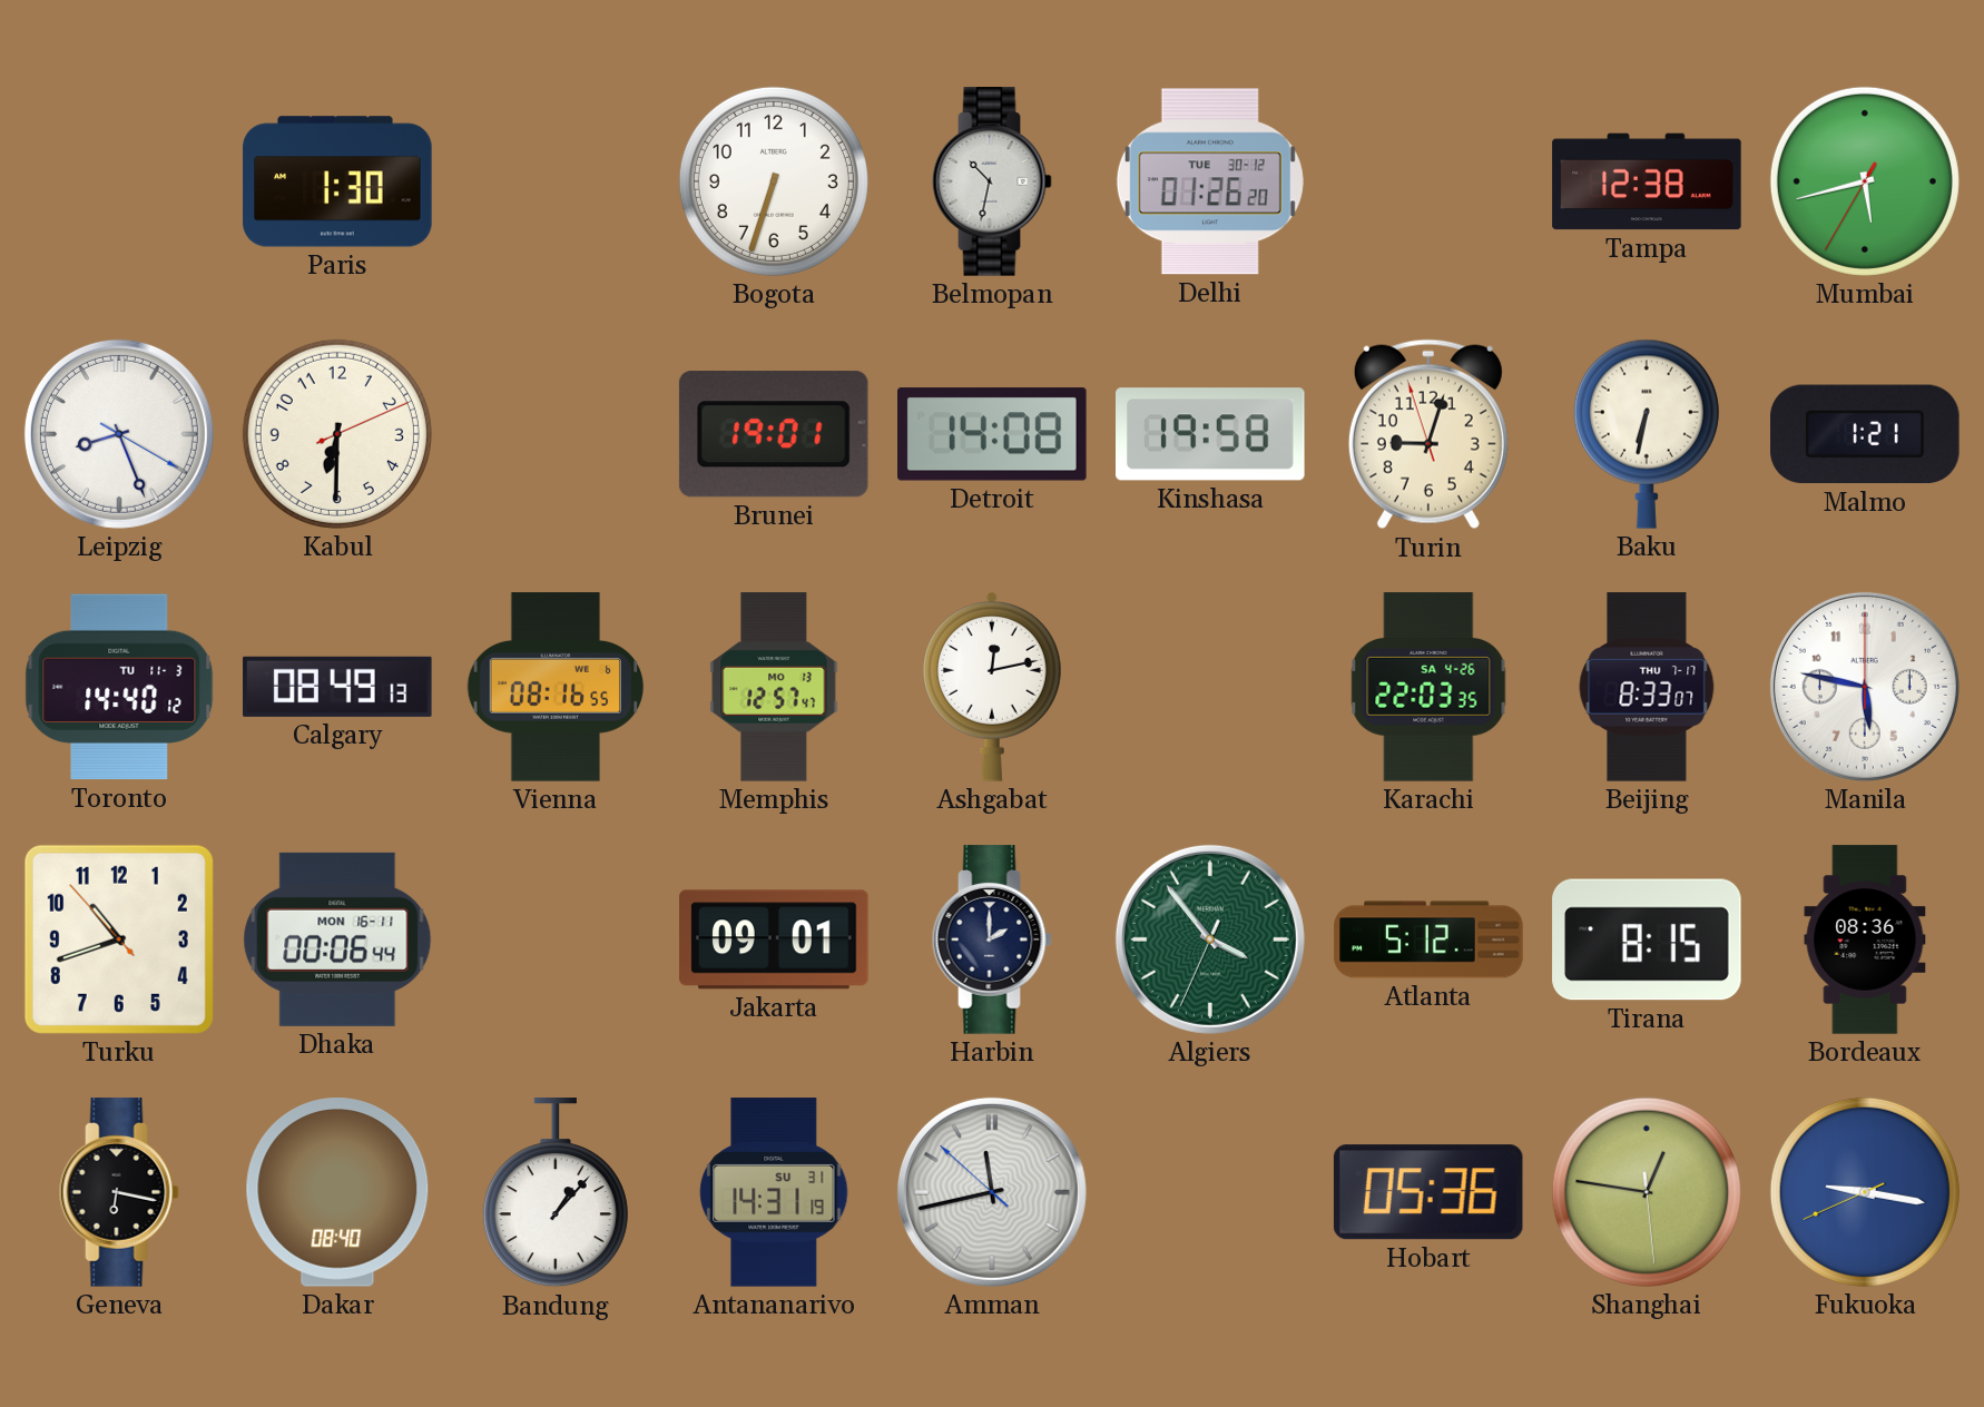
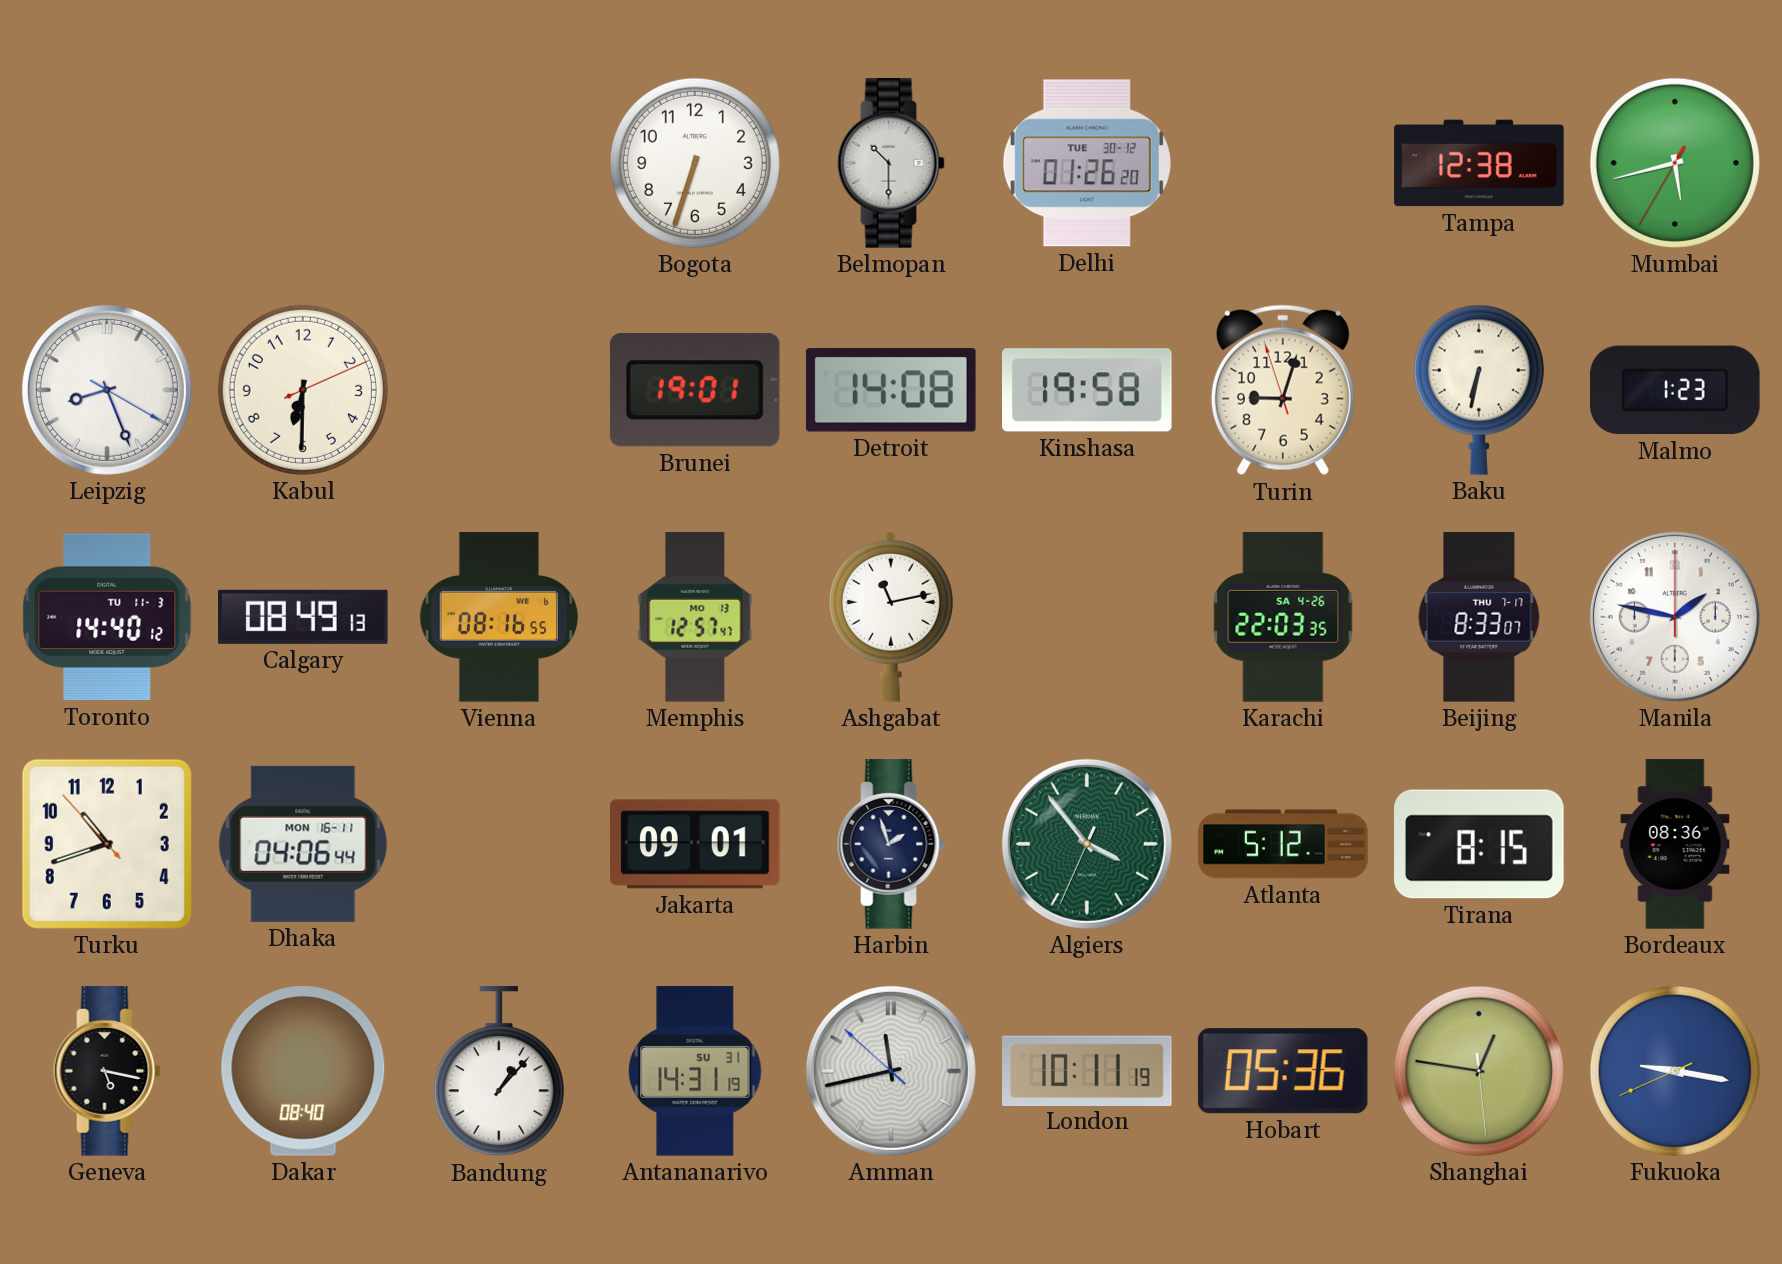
Paris: 1:30 -> none (337, 181)
Belmopan: 10:32 -> 10:30 (891, 163)
Malmo: 1:21 -> 1:23 (1675, 390)
Ashgabat: 12:13 -> 11:13 (892, 617)
Manila: 5:47 -> 1:47 (1675, 617)
Dhaka: 00:06 -> 04:06 (303, 844)
Harbin: 2:00 -> 1:57 (891, 844)
Geneva: 6:17 -> 5:17 (107, 1071)
London: none -> 10:11 (1087, 1070)
